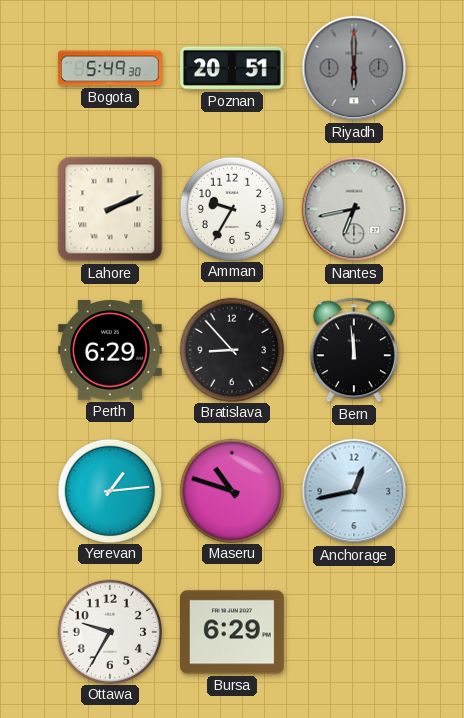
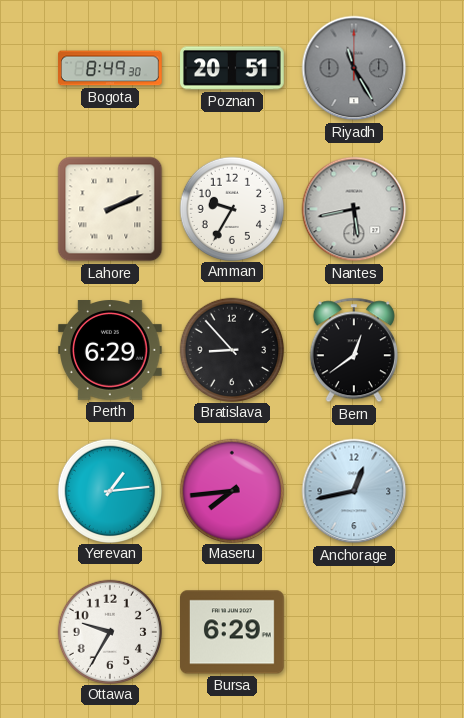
Bogota: 5:49 -> 8:49 (110, 68)
Riyadh: 6:00 -> 11:25 (354, 68)
Nantes: 6:43 -> 5:43 (354, 209)
Bern: 11:59 -> 12:39 (354, 350)
Maseru: 10:48 -> 7:44 (231, 490)
